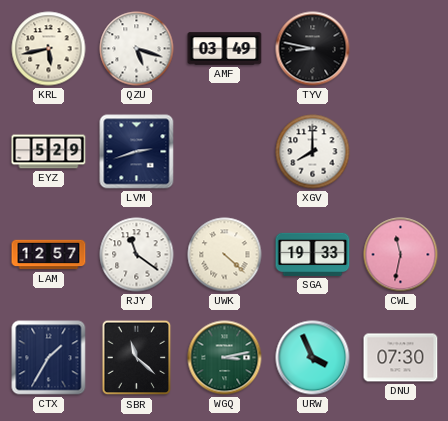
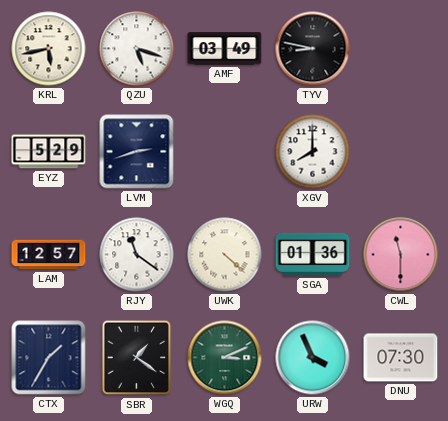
SGA: 19:33 -> 01:36 (313, 254)
CWL: 11:32 -> 11:30 (401, 255)
SBR: 11:22 -> 1:21 (137, 358)
WGQ: 3:13 -> 3:11 (225, 358)
